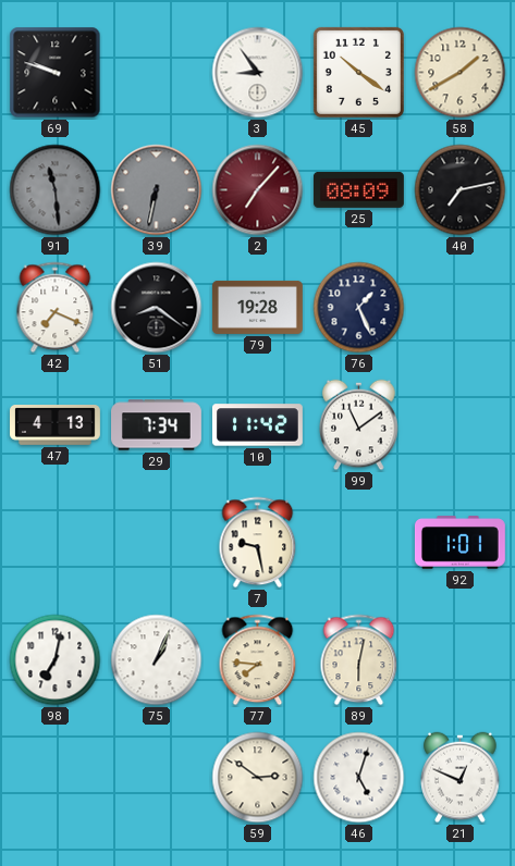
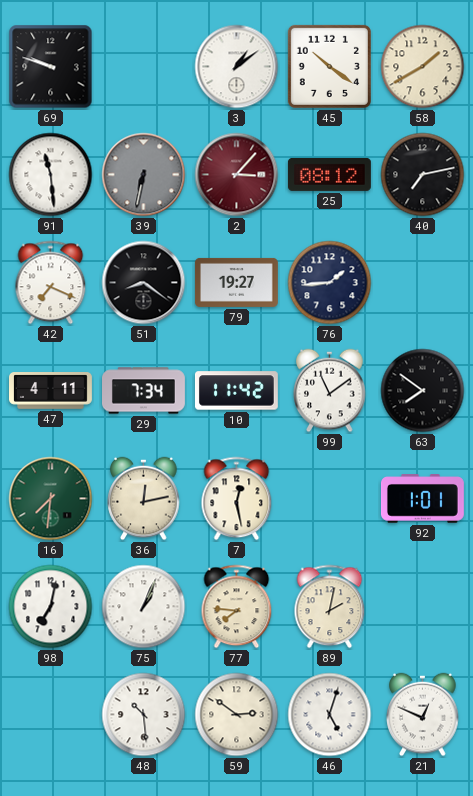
3: 8:54 -> 1:09 (237, 67)
91 dial: grey -> white (51, 175)
2: 7:07 -> 3:07 (237, 175)
25: 08:09 -> 08:12 (329, 174)
79: 19:28 -> 19:27 (236, 282)
76: 1:26 -> 1:44 (330, 283)
47: 4:13 -> 4:11 (51, 391)
63: none -> 7:51 (423, 391)
16: none -> 7:31 (51, 499)
36: none -> 12:13 (144, 499)
7: 9:28 -> 12:28 (237, 499)
89: 6:02 -> 2:02 (330, 607)
48: none -> 10:29 (144, 715)
